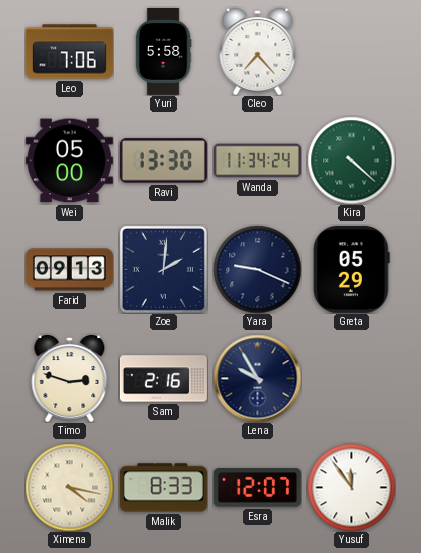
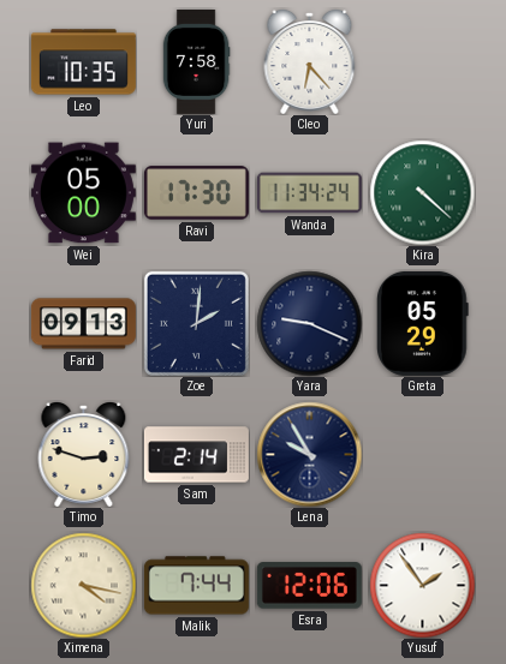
Leo: 7:06 -> 10:35 (83, 62)
Yuri: 5:58 -> 7:58 (196, 61)
Cleo: 7:23 -> 6:23 (310, 62)
Ravi: 13:30 -> 17:30 (196, 193)
Sam: 2:16 -> 2:14 (196, 455)
Malik: 8:33 -> 7:44 (196, 586)
Esra: 12:07 -> 12:06 (309, 586)
Yusuf: 11:54 -> 1:54 (422, 585)
